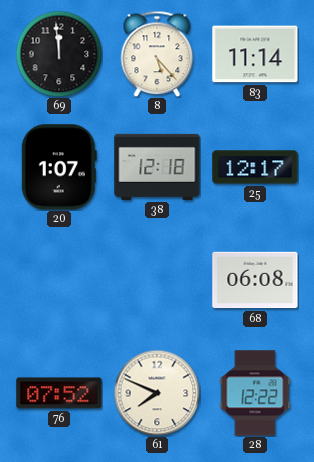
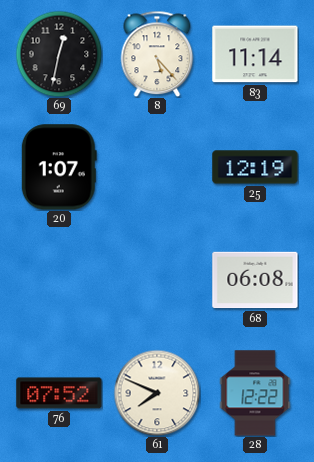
69: 11:59 -> 12:32 (59, 54)
38: 12:18 -> none (157, 167)
25: 12:17 -> 12:19 (255, 167)
